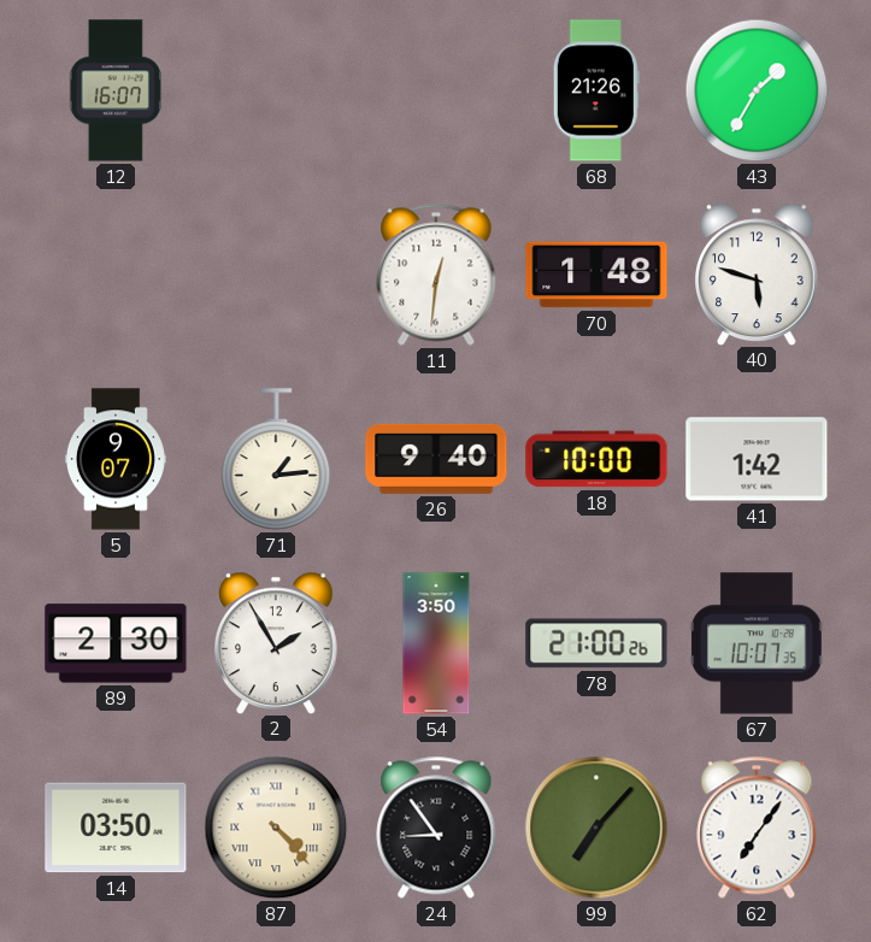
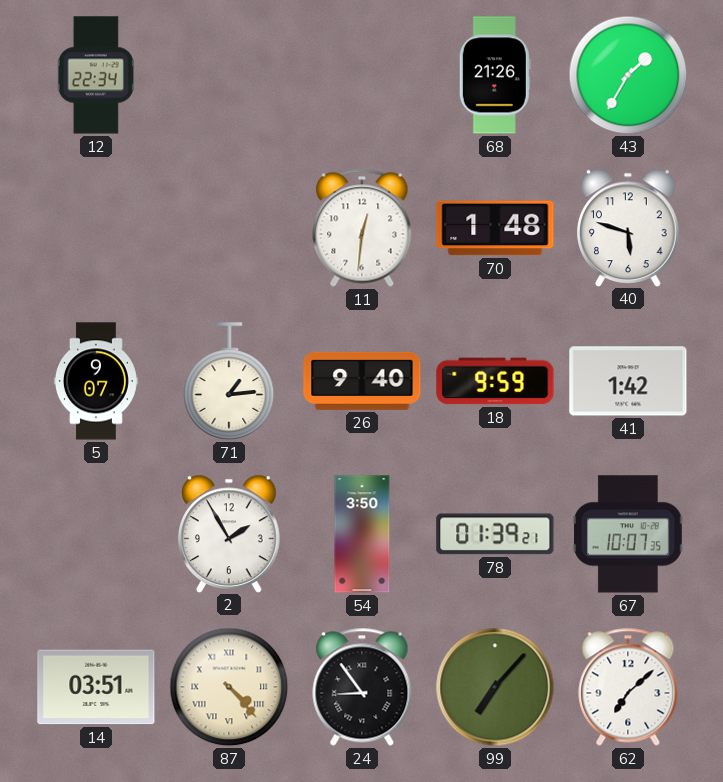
12: 16:07 -> 22:34 (96, 75)
18: 10:00 -> 9:59 (495, 381)
89: 2:30 -> none (116, 643)
78: 21:00 -> 01:39 (495, 534)
14: 03:50 -> 03:51 (96, 687)
62: 7:06 -> 7:08 (628, 687)
